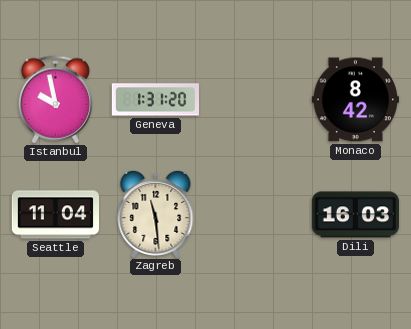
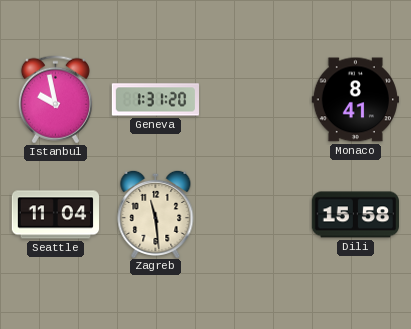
Monaco: 8:42 -> 8:41 (355, 100)
Dili: 16:03 -> 15:58 (355, 215)
